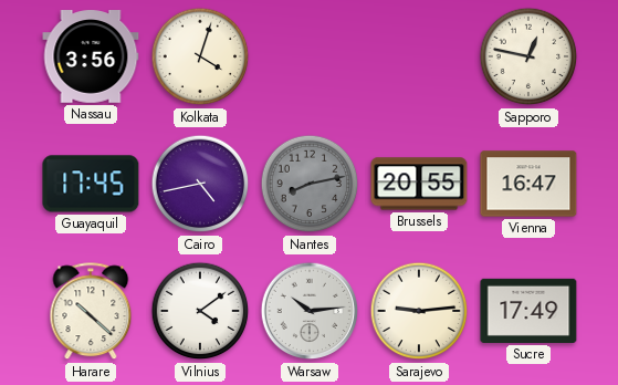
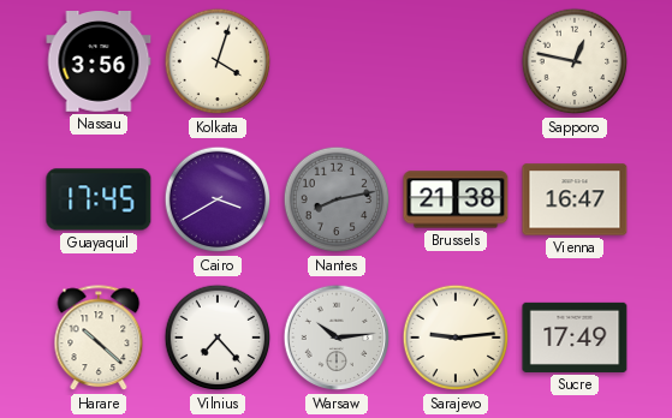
Cairo: 4:43 -> 3:40 (218, 199)
Brussels: 20:55 -> 21:38 (456, 199)
Vilnius: 4:09 -> 7:23 (218, 338)
